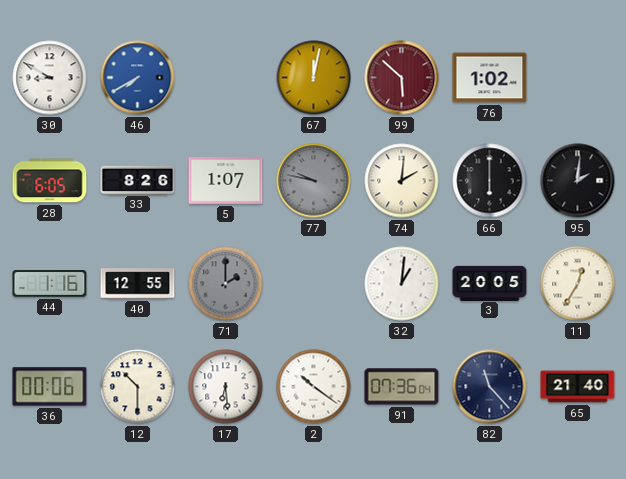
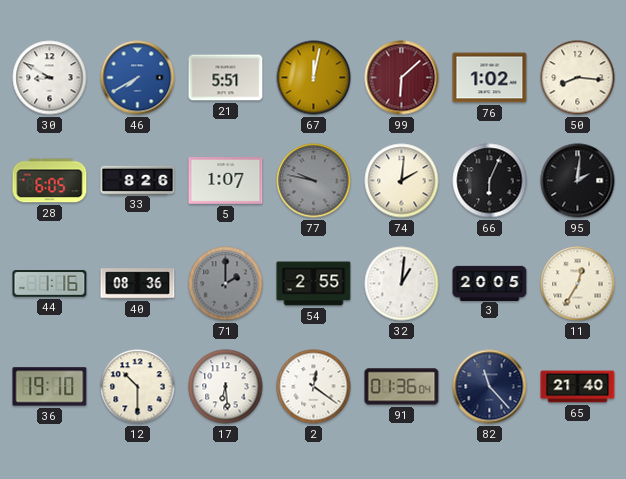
21: none -> 5:51 (226, 78)
99: 5:52 -> 6:08 (402, 78)
50: none -> 8:16 (578, 78)
66: 6:00 -> 6:04 (490, 181)
40: 12:55 -> 08:36 (138, 284)
54: none -> 2:55 (314, 284)
36: 00:06 -> 19:10 (50, 387)
2: 10:21 -> 12:21 (314, 387)
91: 07:36 -> 01:36 (402, 387)
